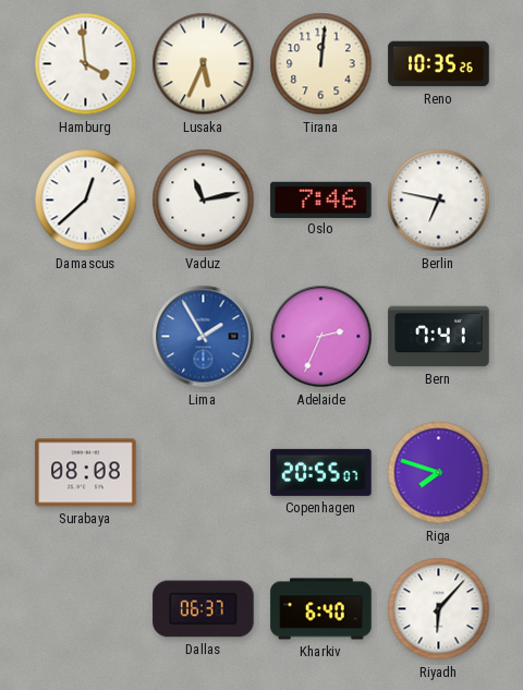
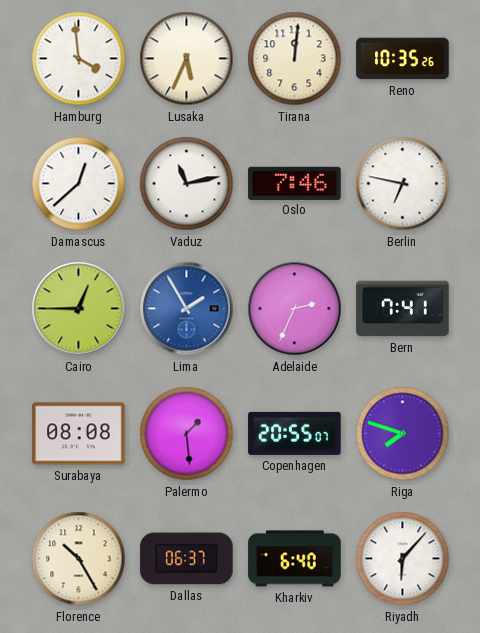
Cairo: none -> 12:45 (79, 309)
Palermo: none -> 1:29 (187, 434)
Florence: none -> 10:25 (79, 559)
